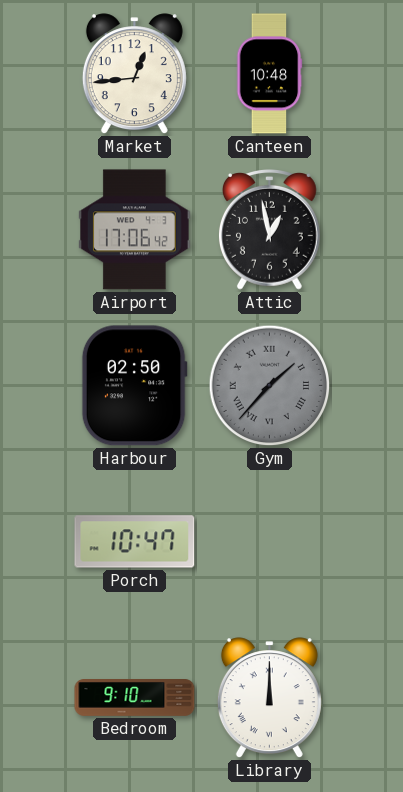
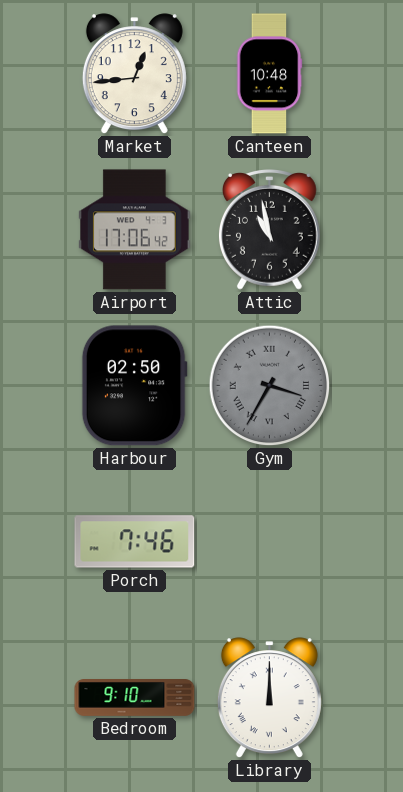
Attic: 12:58 -> 10:58 (269, 230)
Gym: 1:37 -> 3:35 (270, 386)
Porch: 10:47 -> 7:46 (135, 542)
